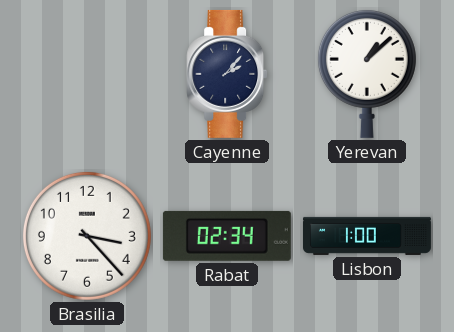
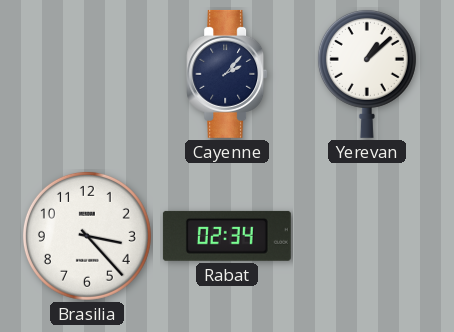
Lisbon: 1:00 -> none (367, 236)
